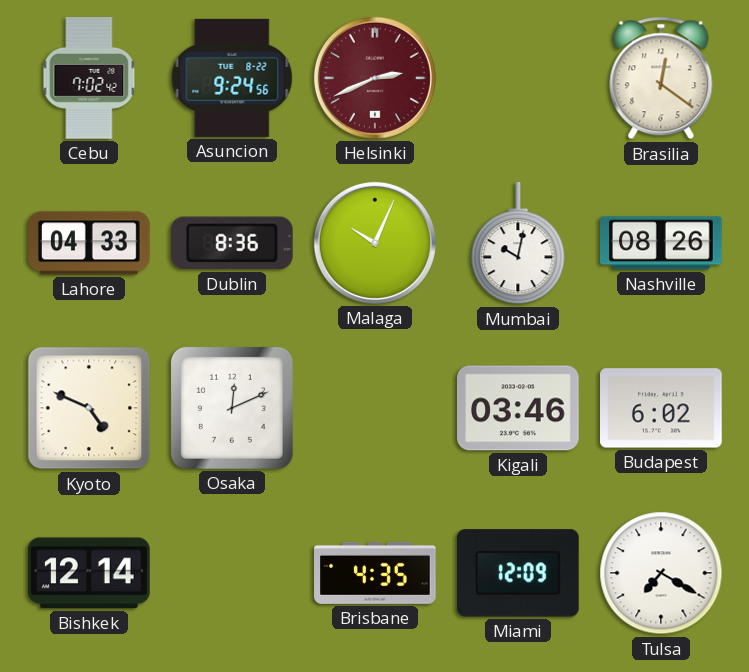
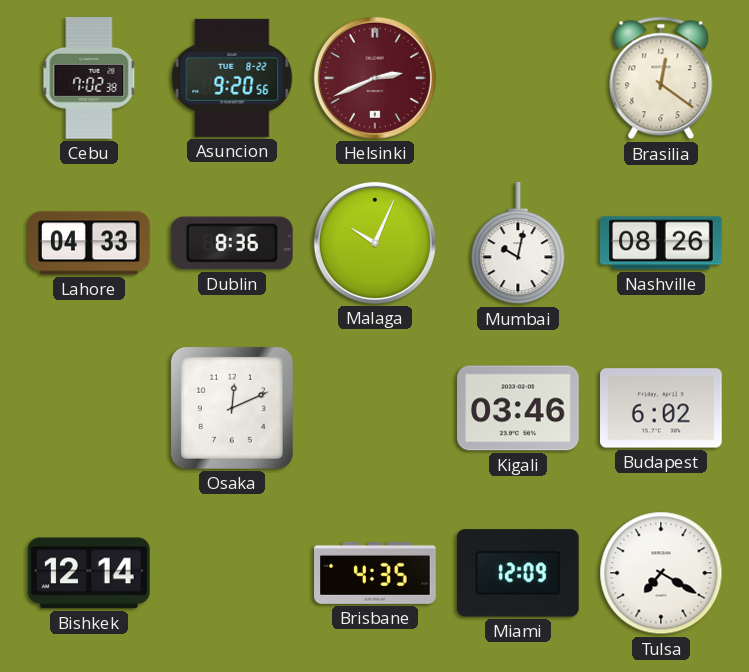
Cebu: 7:02:42 -> 7:02:38 (89, 79)
Asuncion: 9:24 -> 9:20 (232, 78)
Kyoto: 4:49 -> none (89, 408)
